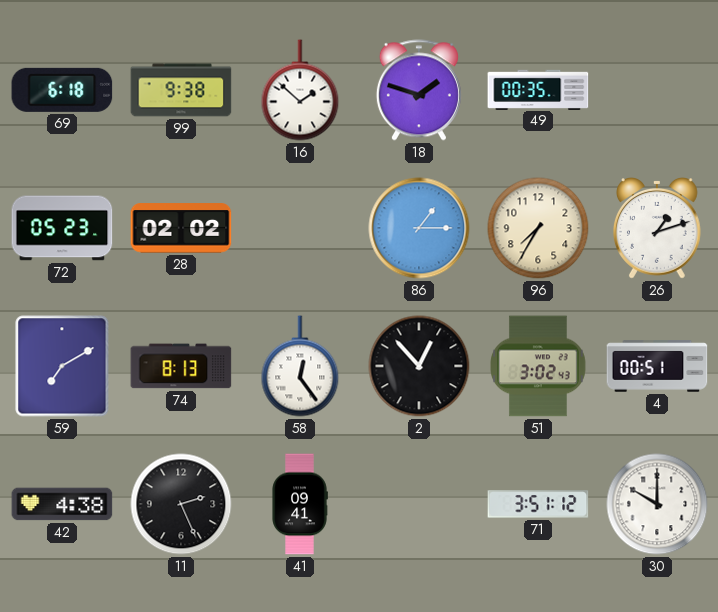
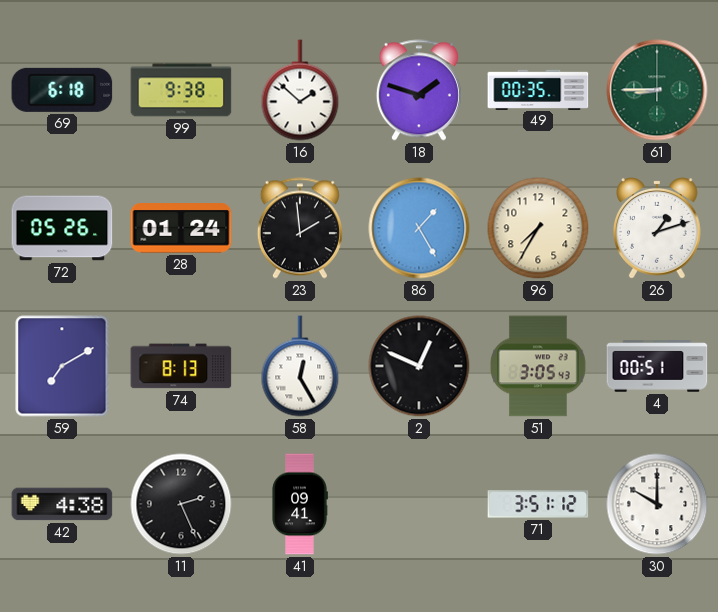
61: none -> 8:45 (657, 90)
72: 05:23 -> 05:26 (62, 228)
28: 02:02 -> 01:24 (181, 228)
23: none -> 1:59 (300, 228)
86: 1:15 -> 1:25 (419, 228)
58: 12:24 -> 12:25 (300, 366)
2: 12:53 -> 12:49 (419, 366)
51: 3:02 -> 3:05 (539, 366)
